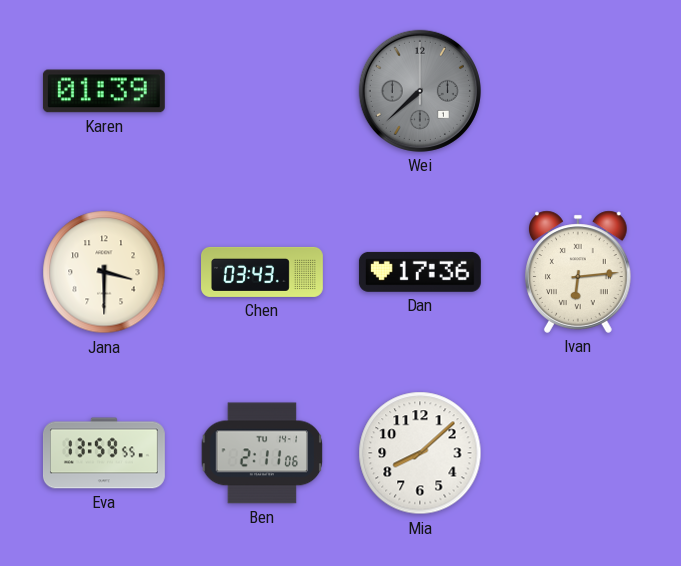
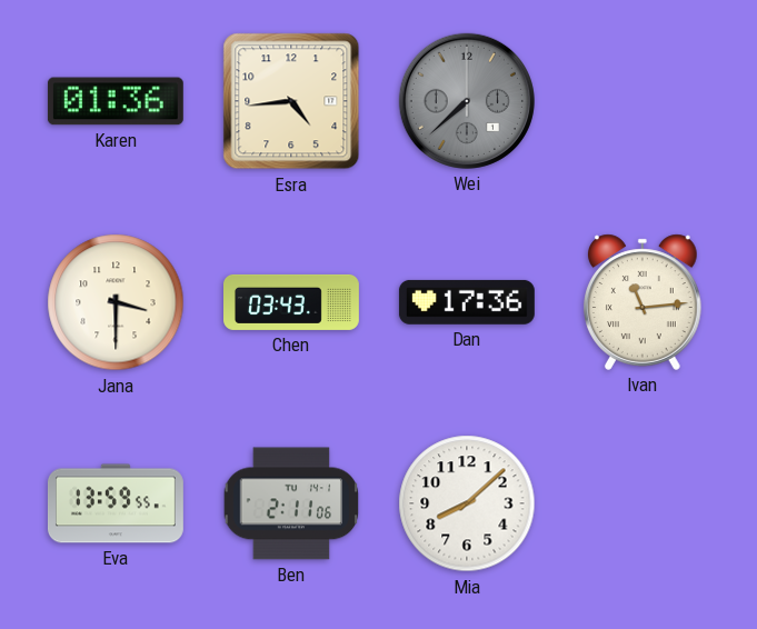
Karen: 01:39 -> 01:36 (116, 101)
Esra: none -> 4:44 (291, 101)
Ivan: 6:14 -> 11:14 (644, 302)
